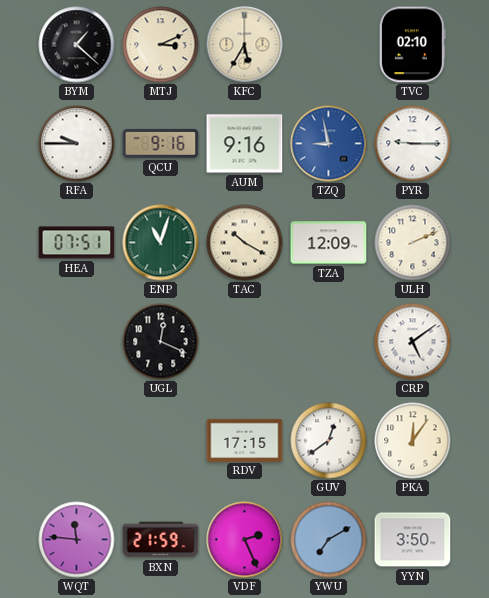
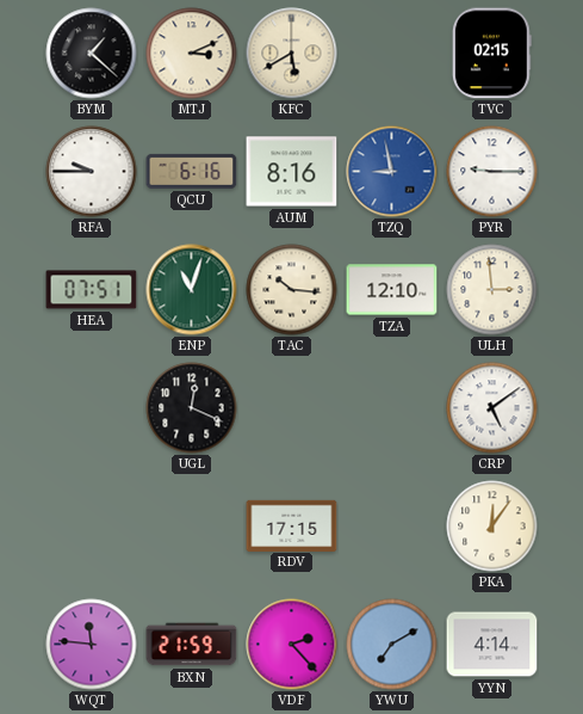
KFC: 5:35 -> 5:40 (292, 54)
TVC: 02:10 -> 02:15 (491, 54)
QCU: 9:16 -> 6:16 (192, 171)
AUM: 9:16 -> 8:16 (292, 172)
TAC: 10:20 -> 10:16 (292, 290)
TZA: 12:09 -> 12:10 (392, 290)
ULH: 2:11 -> 2:59 (492, 290)
GUV: 12:39 -> none (329, 441)
VDF: 2:26 -> 2:23 (292, 645)
YYN: 3:50 -> 4:14 (492, 645)
